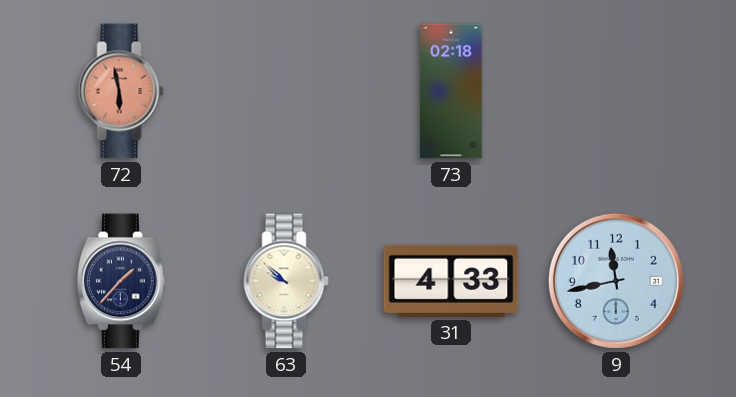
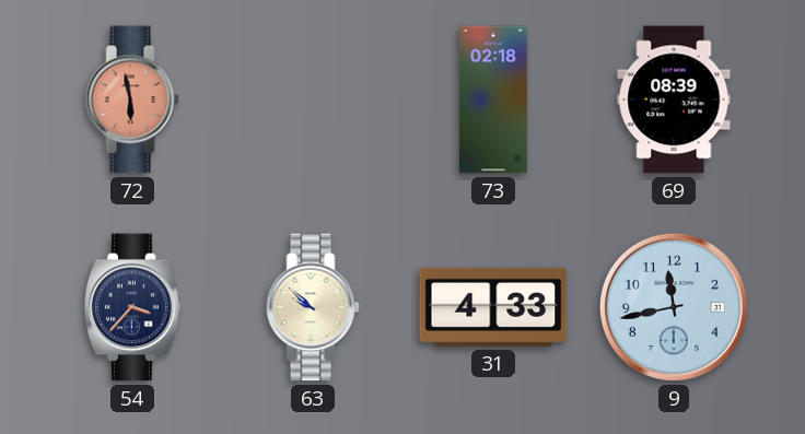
69: none -> 08:39 (674, 99)
54: 1:37 -> 3:37 (132, 307)
